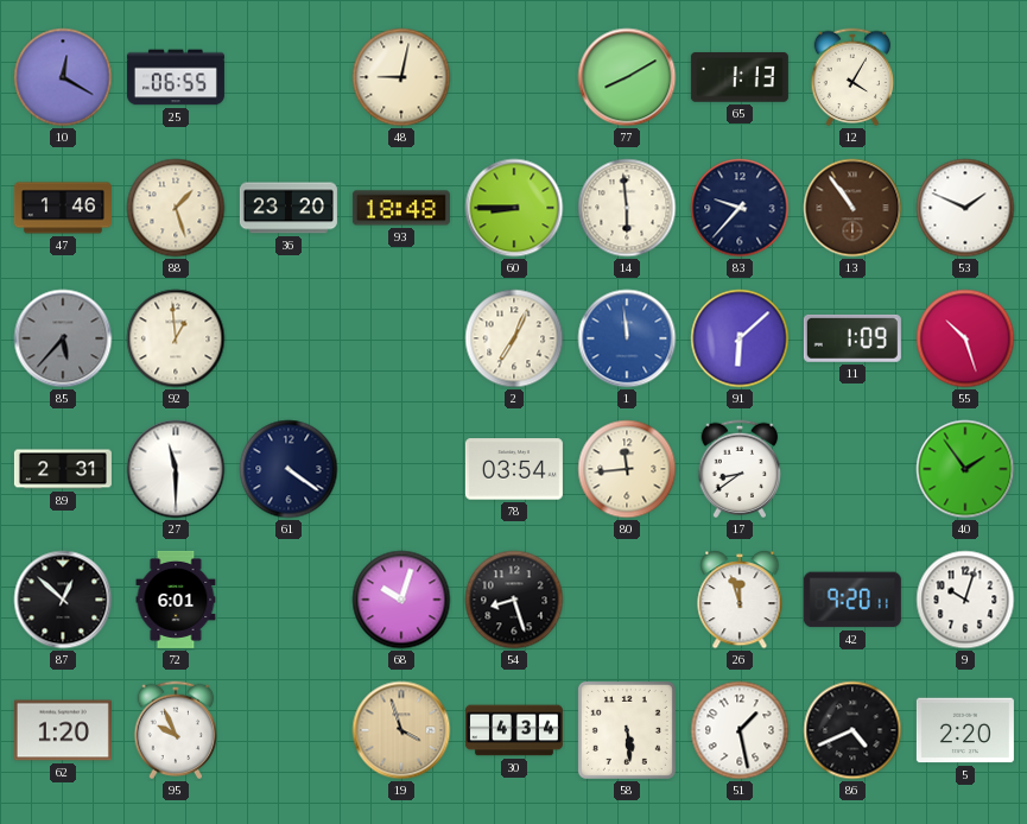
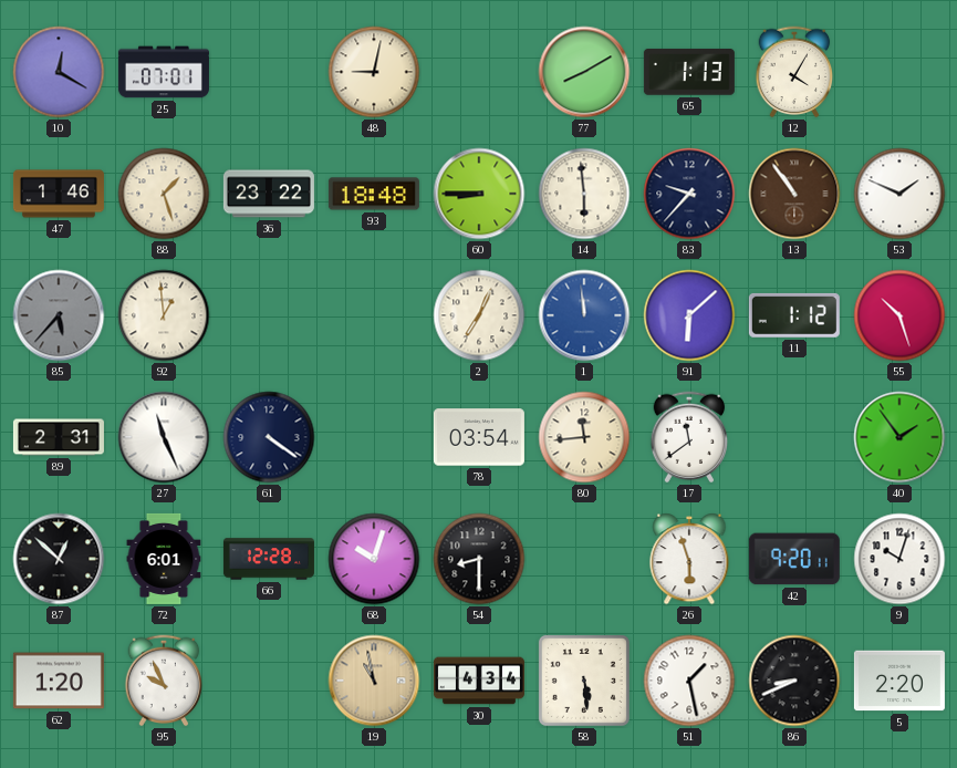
25: 06:55 -> 07:01 (164, 72)
36: 23:20 -> 23:22 (269, 194)
11: 1:09 -> 1:12 (794, 315)
27: 11:30 -> 11:26 (164, 437)
17: 8:39 -> 11:39 (689, 437)
66: none -> 12:28 (269, 559)
54: 8:27 -> 8:30 (479, 559)
26: 11:57 -> 5:57 (689, 560)
19: 3:57 -> 10:58 (374, 681)
86: 4:41 -> 8:41 (794, 681)
